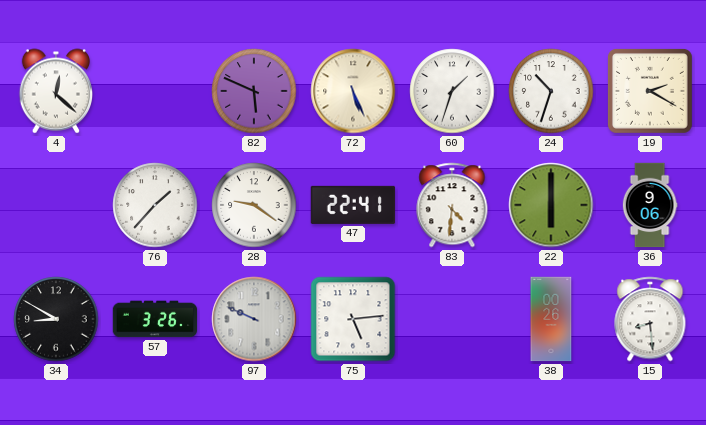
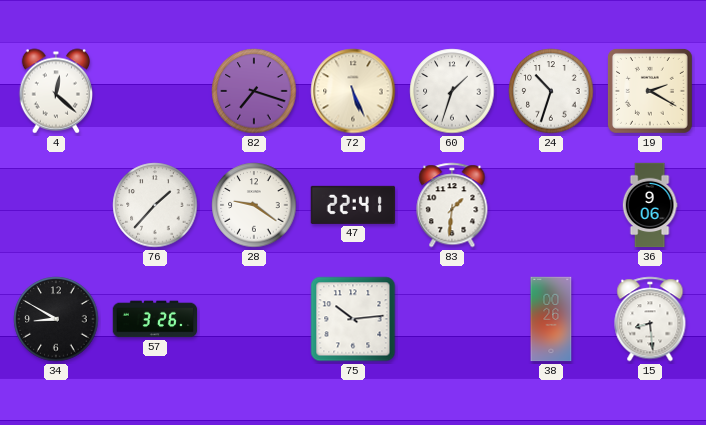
82: 5:49 -> 7:18 (254, 91)
83: 4:31 -> 1:31 (452, 205)
22: 6:00 -> none (551, 205)
97: 9:49 -> none (254, 319)
75: 5:14 -> 10:14 (353, 319)
